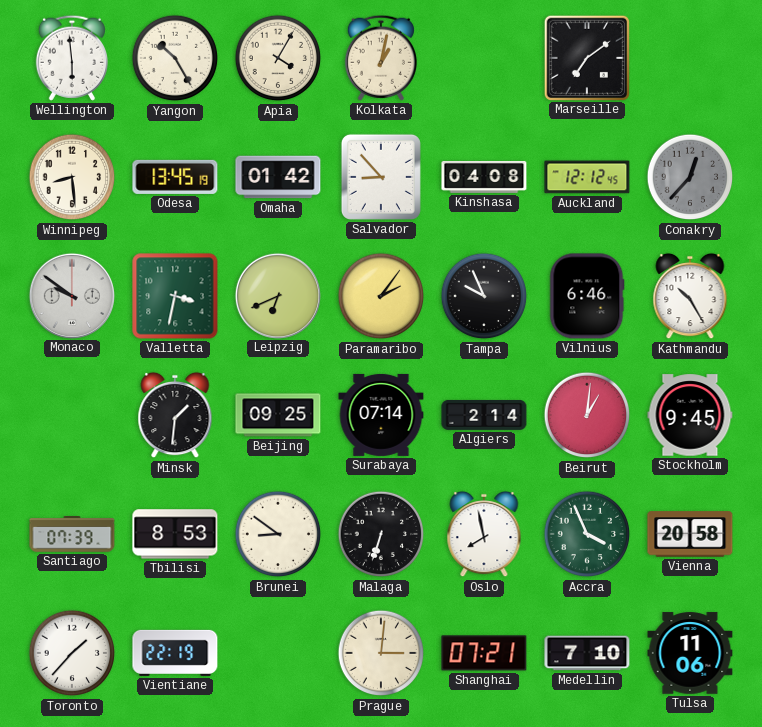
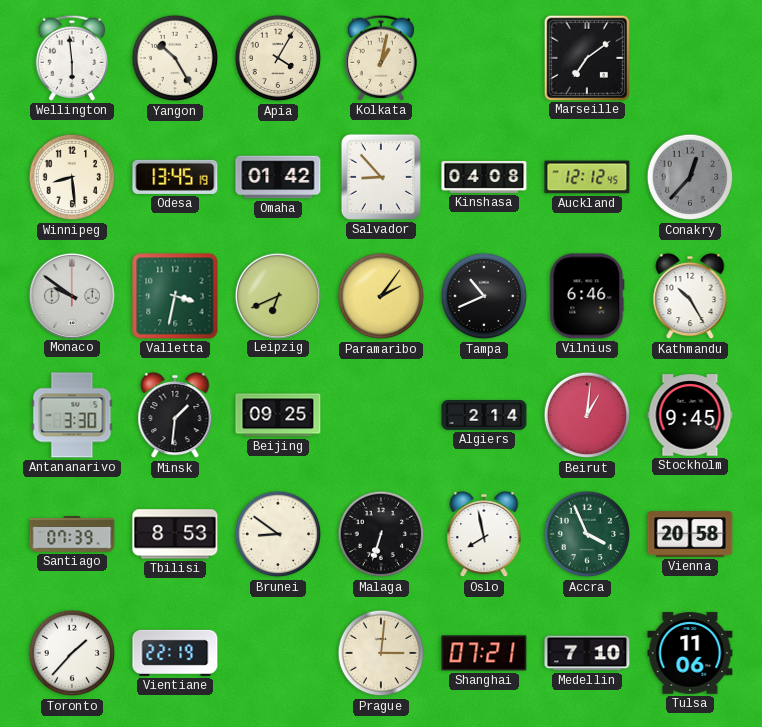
Tampa: 9:56 -> 10:41 (484, 296)
Antananarivo: none -> 3:30 (72, 415)
Surabaya: 07:14 -> none (381, 415)
